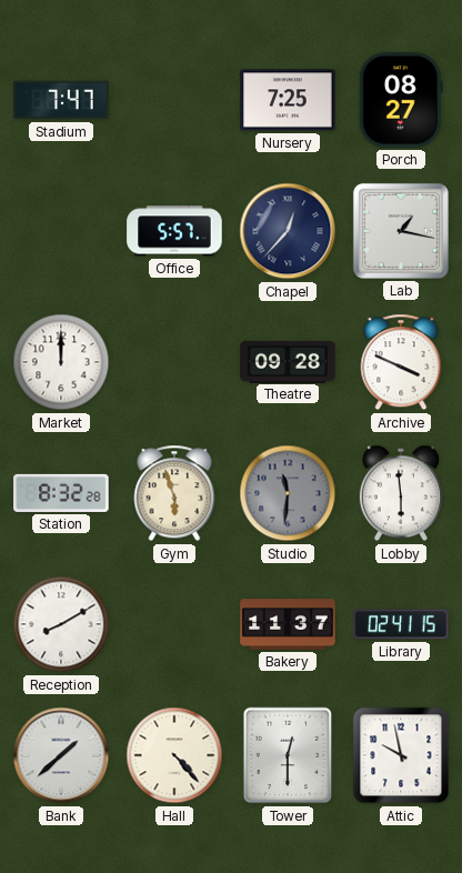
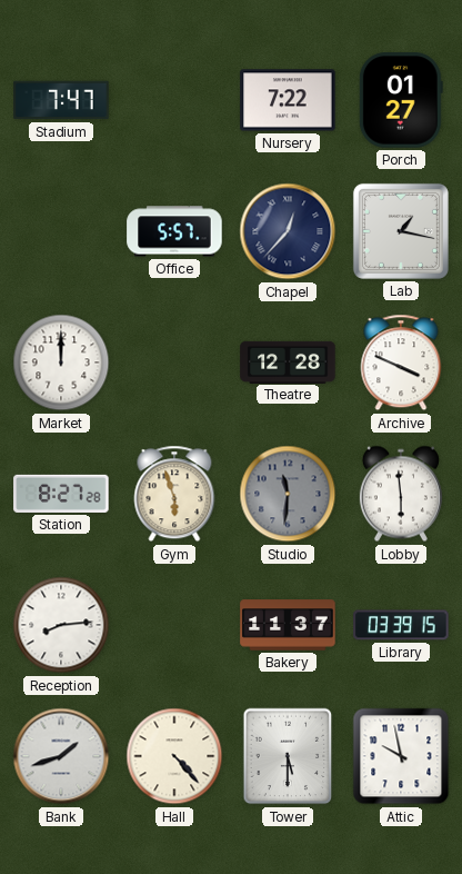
Nursery: 7:25 -> 7:22 (288, 100)
Porch: 08:27 -> 01:27 (401, 100)
Theatre: 09:28 -> 12:28 (288, 361)
Station: 8:32 -> 8:27 (61, 494)
Reception: 8:10 -> 8:14 (61, 625)
Library: 02:41 -> 03:39 (401, 625)
Bank: 1:38 -> 1:42 (61, 756)
Tower: 12:30 -> 5:30 (288, 756)
